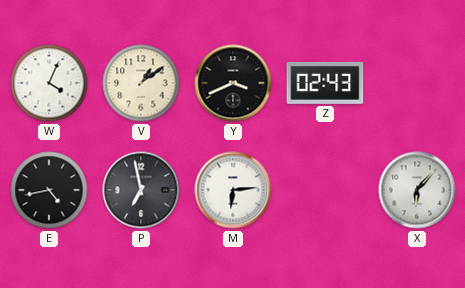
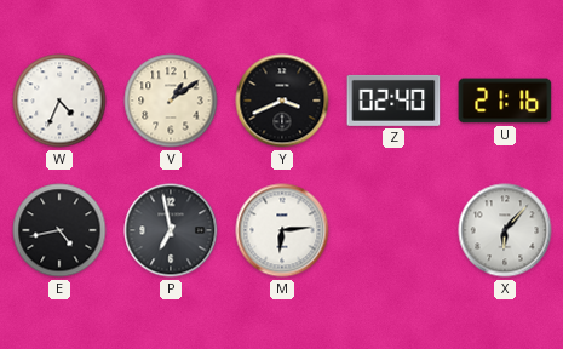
W: 4:04 -> 4:34 (59, 101)
Z: 02:43 -> 02:40 (393, 101)
U: none -> 21:16 (505, 101)
